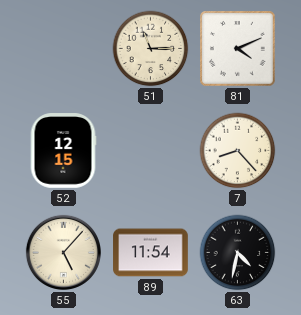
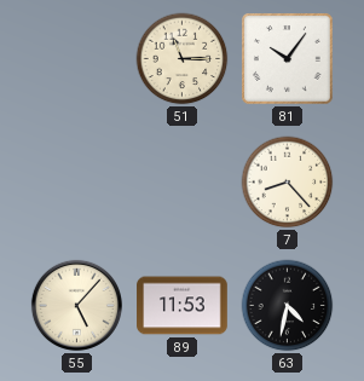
81: 4:11 -> 10:06 (288, 59)
52: 12:15 -> none (63, 151)
89: 11:54 -> 11:53 (183, 306)
